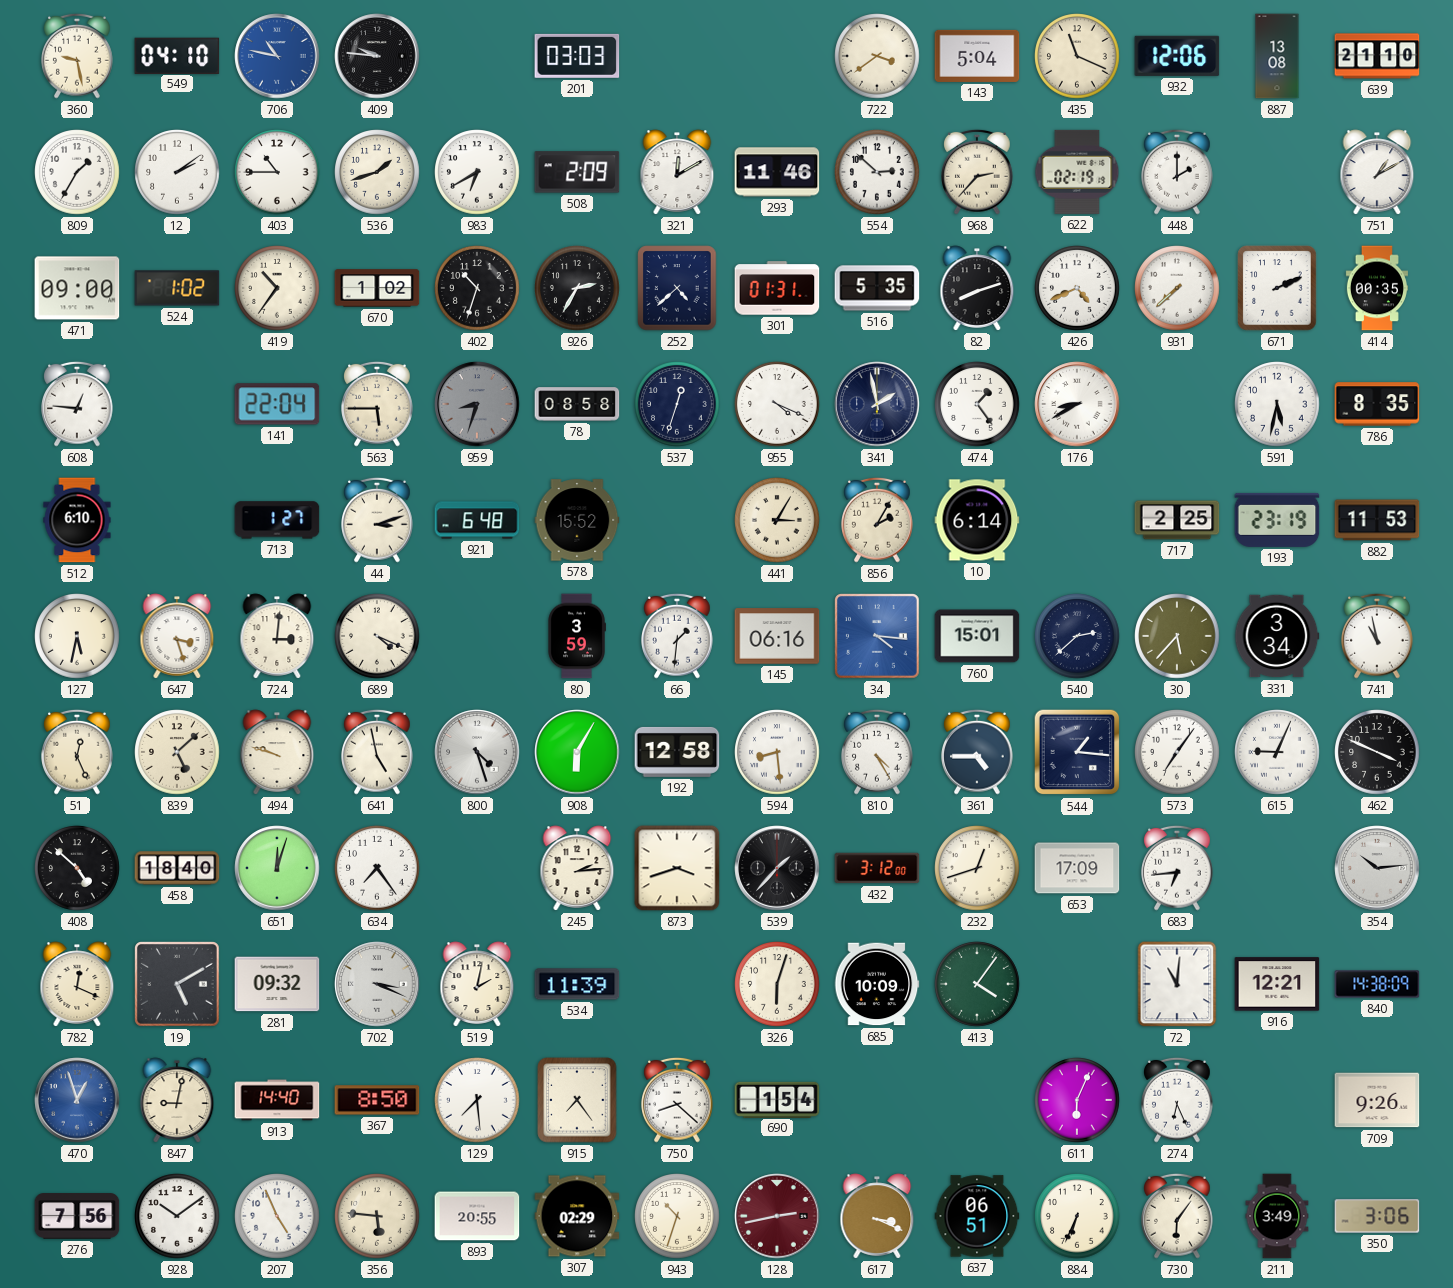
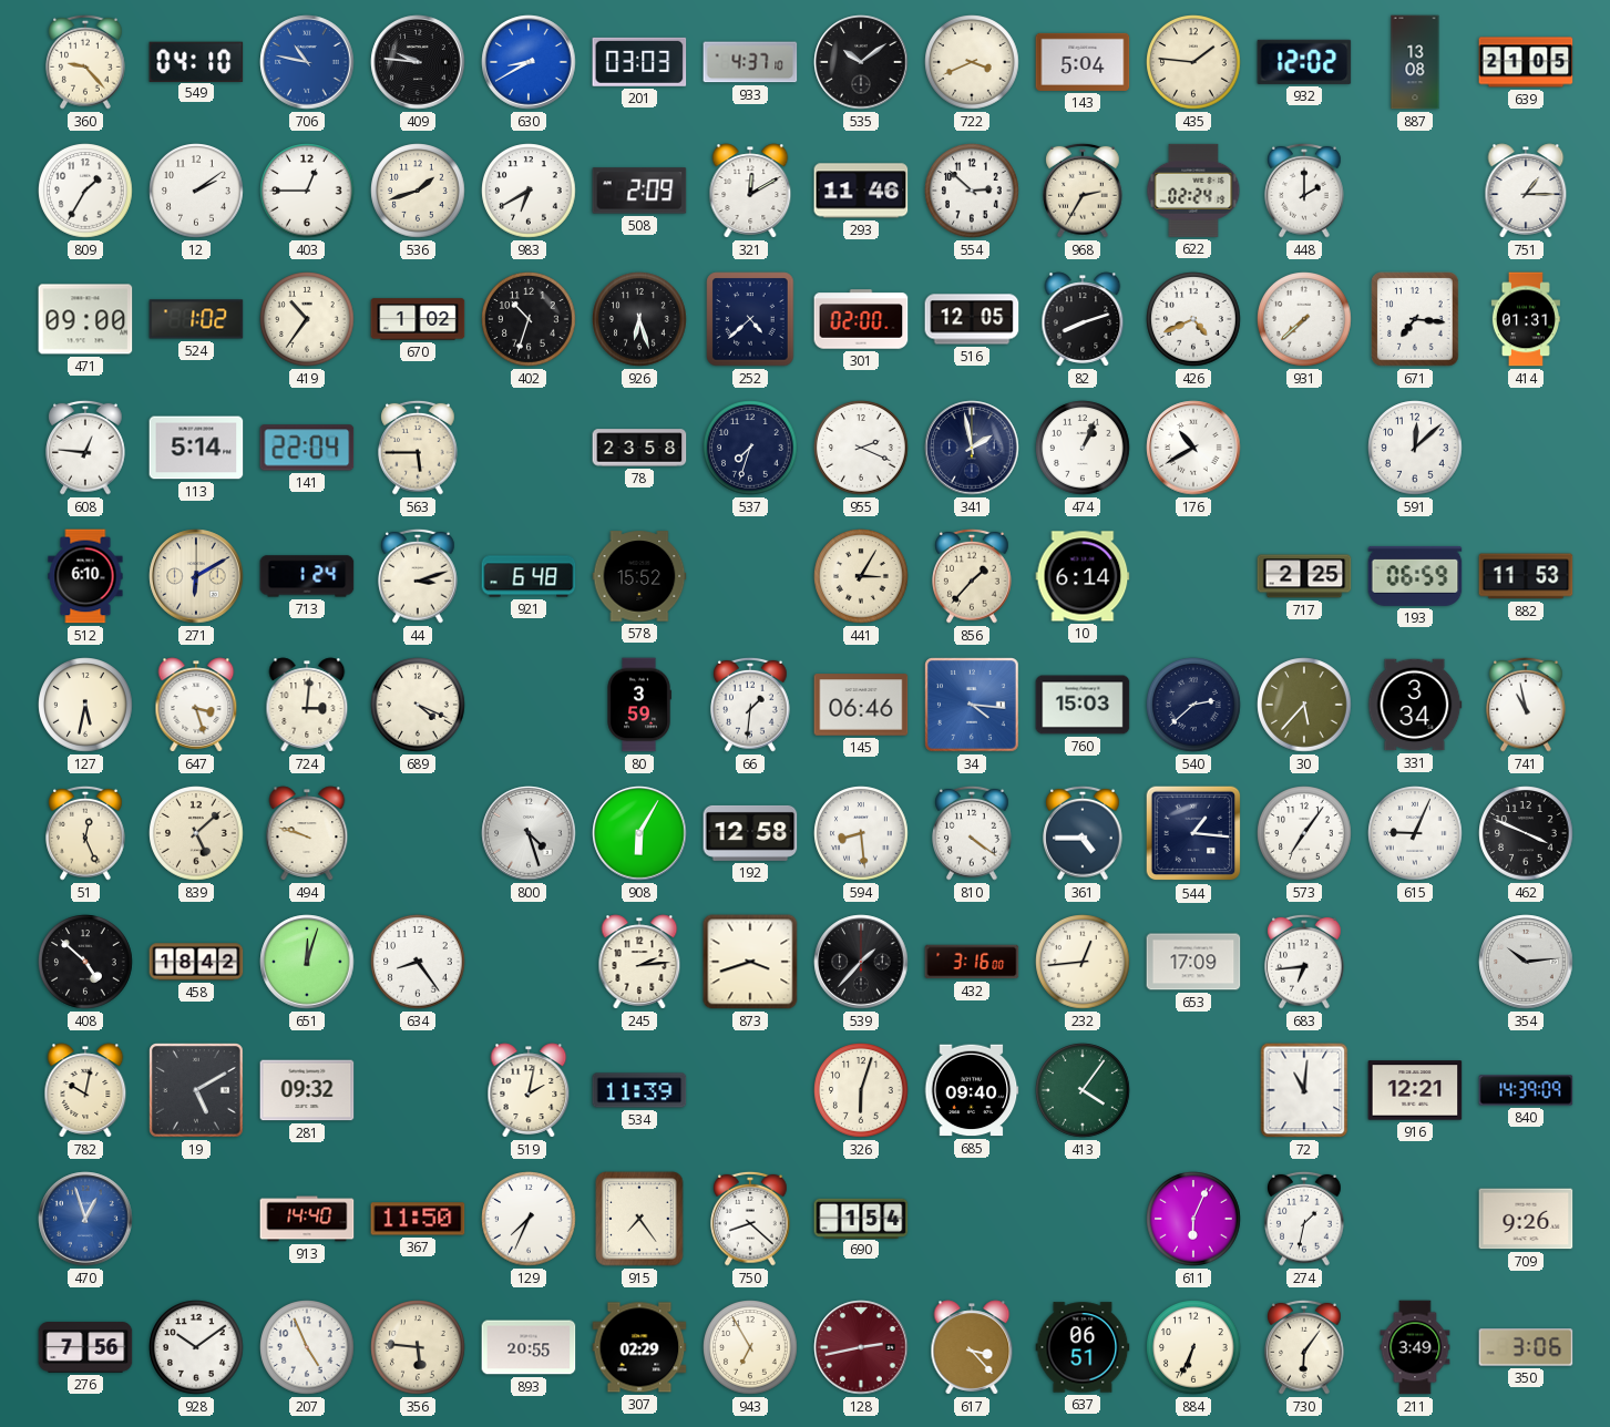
360: 9:28 -> 9:23 (85, 62)
630: none -> 8:40 (529, 62)
933: none -> 4:37 (750, 62)
535: none -> 10:09 (861, 62)
722: 3:39 -> 3:41 (972, 62)
435: 11:19 -> 1:46 (1193, 62)
932: 12:06 -> 12:02 (1304, 62)
639: 21:10 -> 21:05 (1526, 62)
403: 10:45 -> 12:45 (307, 191)
968: 2:37 -> 2:35 (1083, 191)
622: 02:19 -> 02:24 (1193, 191)
751: 1:10 -> 1:15 (1526, 191)
926: 2:35 -> 6:27 (639, 319)
301: 01:31 -> 02:00 (861, 319)
516: 5:35 -> 12:05 (972, 319)
671: 2:11 -> 7:16 (1415, 319)
414: 00:35 -> 01:31 (1526, 319)
113: none -> 5:14 (196, 448)
959: 8:33 -> none (477, 404)
78: 08:58 -> 23:58 (639, 448)
537: 12:33 -> 7:33 (750, 448)
955: 4:19 -> 2:19 (861, 448)
474: 1:24 -> 1:04 (1083, 448)
176: 8:40 -> 10:40 (1193, 448)
591: 5:32 -> 12:08 (1415, 448)
786: 8:35 -> none (1377, 404)
271: none -> 6:10 (196, 576)
713: 1:27 -> 1:24 (307, 576)
856: 2:05 -> 1:37 (972, 576)
193: 23:19 -> 06:59 (1415, 576)
145: 06:16 -> 06:46 (861, 705)
760: 15:01 -> 15:03 (1083, 705)
641: 4:58 -> none (377, 752)
810: 4:25 -> 4:21 (972, 833)
458: 18:40 -> 18:42 (196, 962)
634: 7:24 -> 8:24 (418, 962)
432: 3:12 -> 3:16 (972, 962)
232: 12:42 -> 12:44 (1083, 962)
782: 12:19 -> 10:02 (85, 1090)
702: 3:19 -> none (377, 984)
685: 10:09 -> 09:40 (972, 1090)
840: 14:38 -> 14:39 (1526, 1090)
847: 9:02 -> none (177, 1100)
367: 8:50 -> 11:50 (418, 1219)
129: 7:29 -> 7:34 (529, 1219)
274: 6:26 -> 1:32 (1304, 1219)
943: 10:33 -> 6:55 (750, 1347)
617: 3:19 -> 3:23 (972, 1347)
